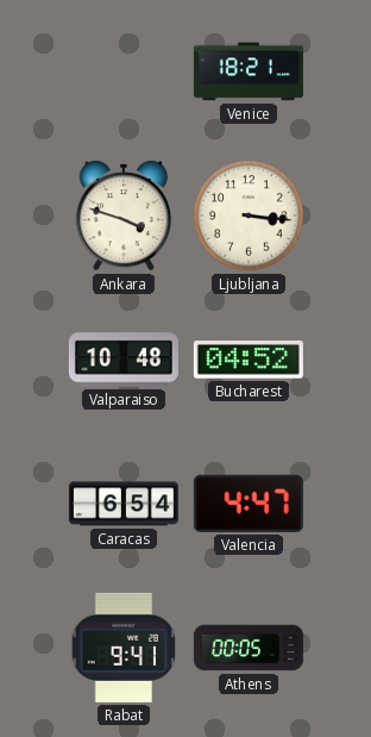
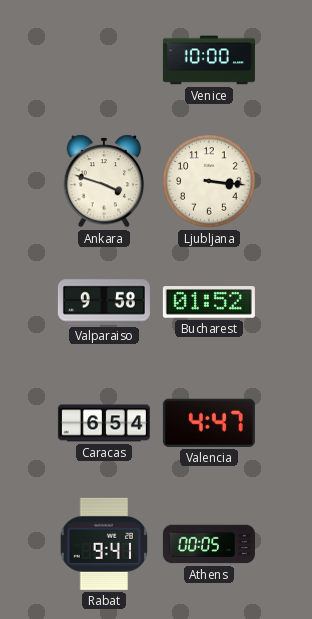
Venice: 18:21 -> 10:00 (209, 60)
Valparaiso: 10:48 -> 9:58 (104, 302)
Bucharest: 04:52 -> 01:52 (209, 302)
